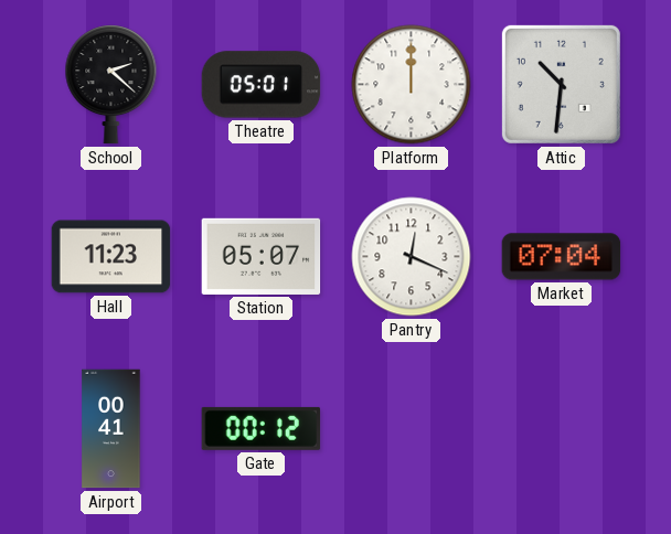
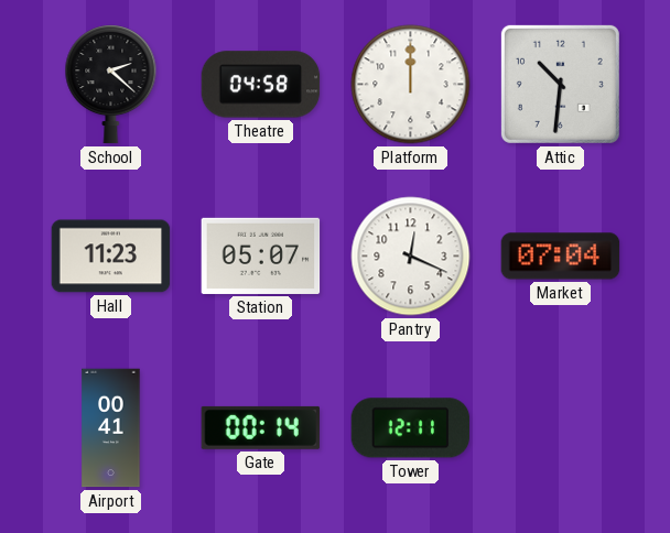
Theatre: 05:01 -> 04:58 (261, 85)
Gate: 00:12 -> 00:14 (261, 427)
Tower: none -> 12:11 (411, 428)
